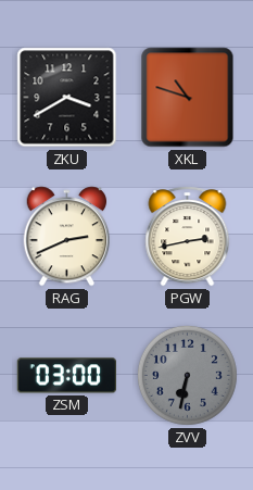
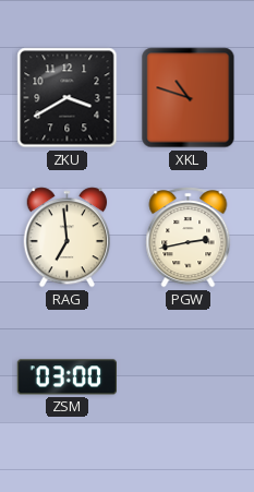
RAG: 2:41 -> 6:59 (68, 238)
ZVV: 6:32 -> none (187, 375)
